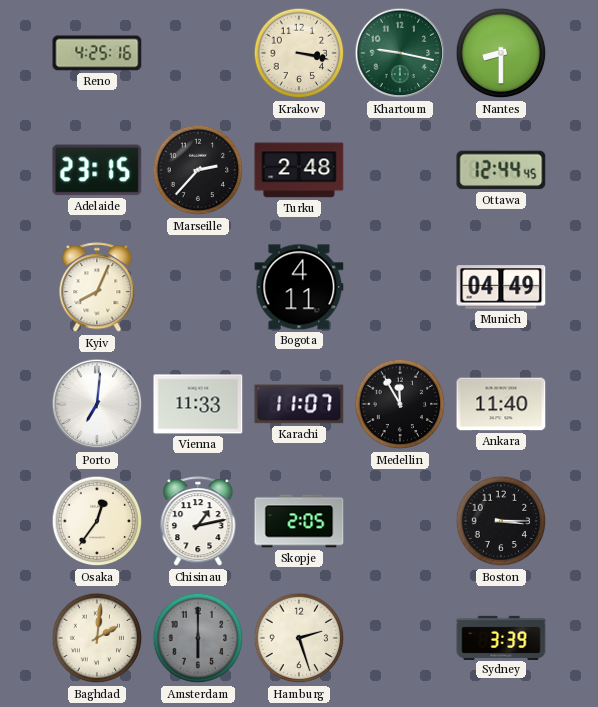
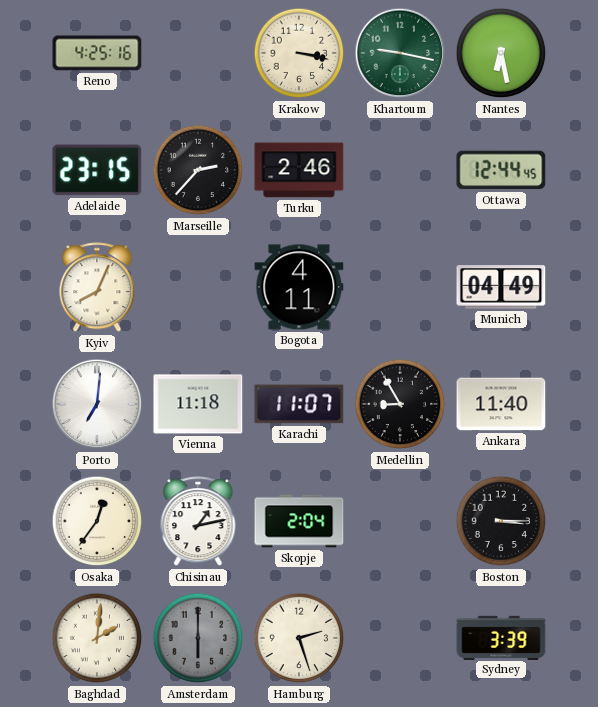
Nantes: 8:30 -> 6:28 (501, 53)
Turku: 2:48 -> 2:46 (299, 170)
Vienna: 11:33 -> 11:18 (198, 404)
Medellin: 11:55 -> 8:55 (400, 404)
Skopje: 2:05 -> 2:04 (299, 521)
